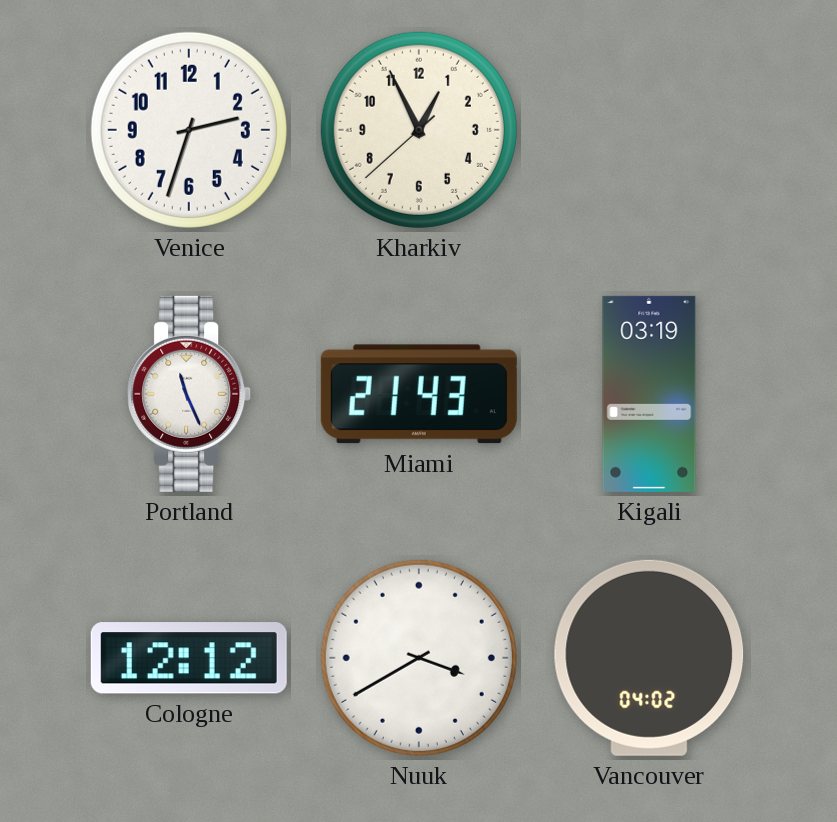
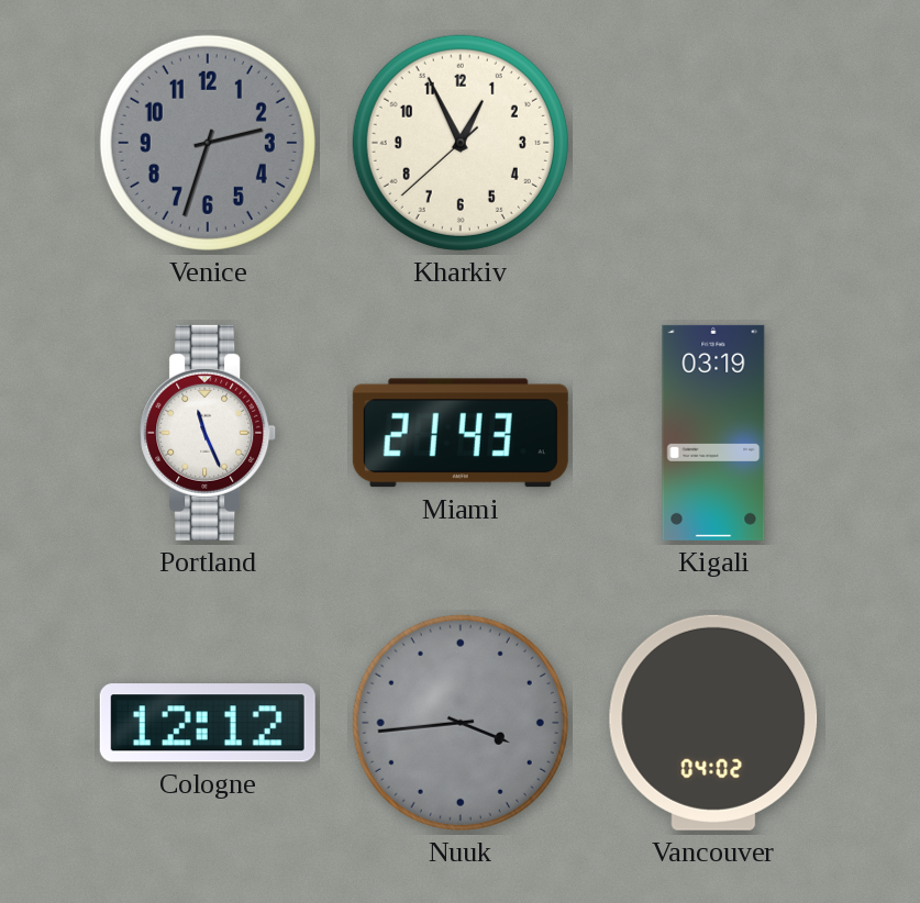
Venice dial: white -> grey (208, 143)
Nuuk: 3:40 -> 3:44 (461, 723)
Nuuk dial: white -> grey (461, 723)
